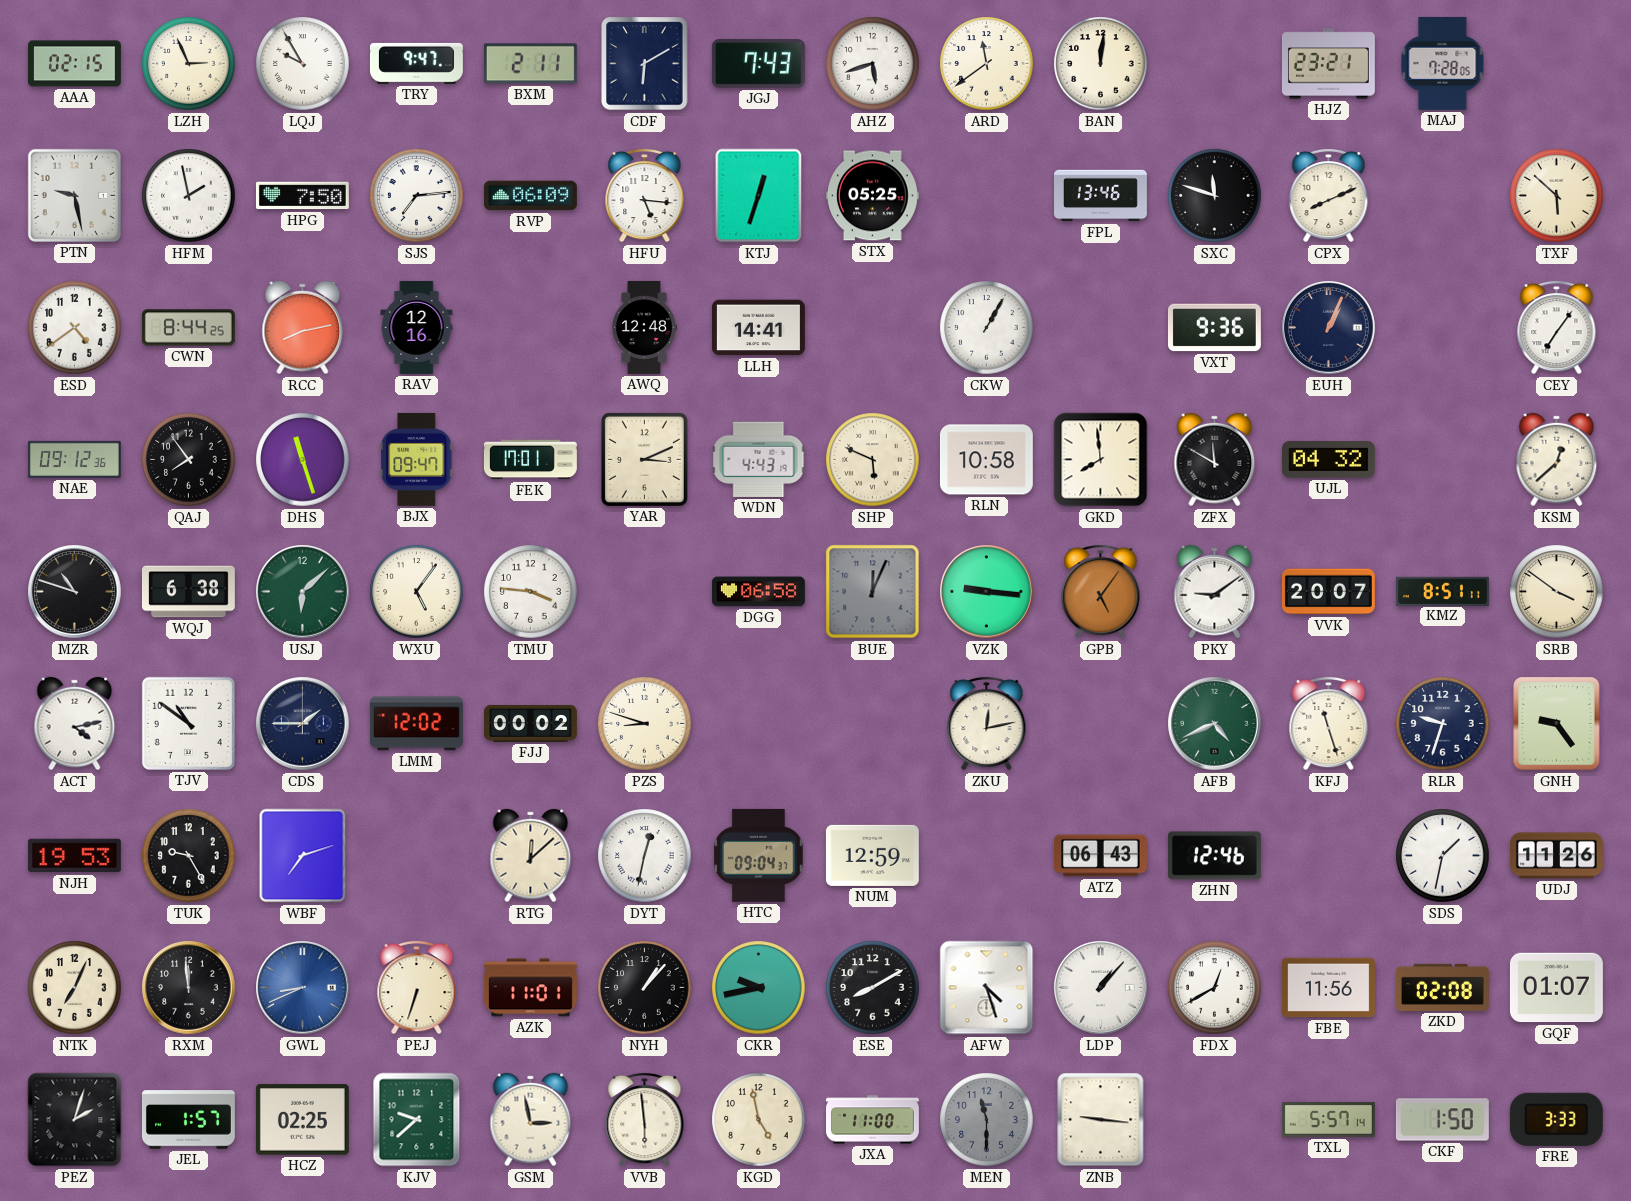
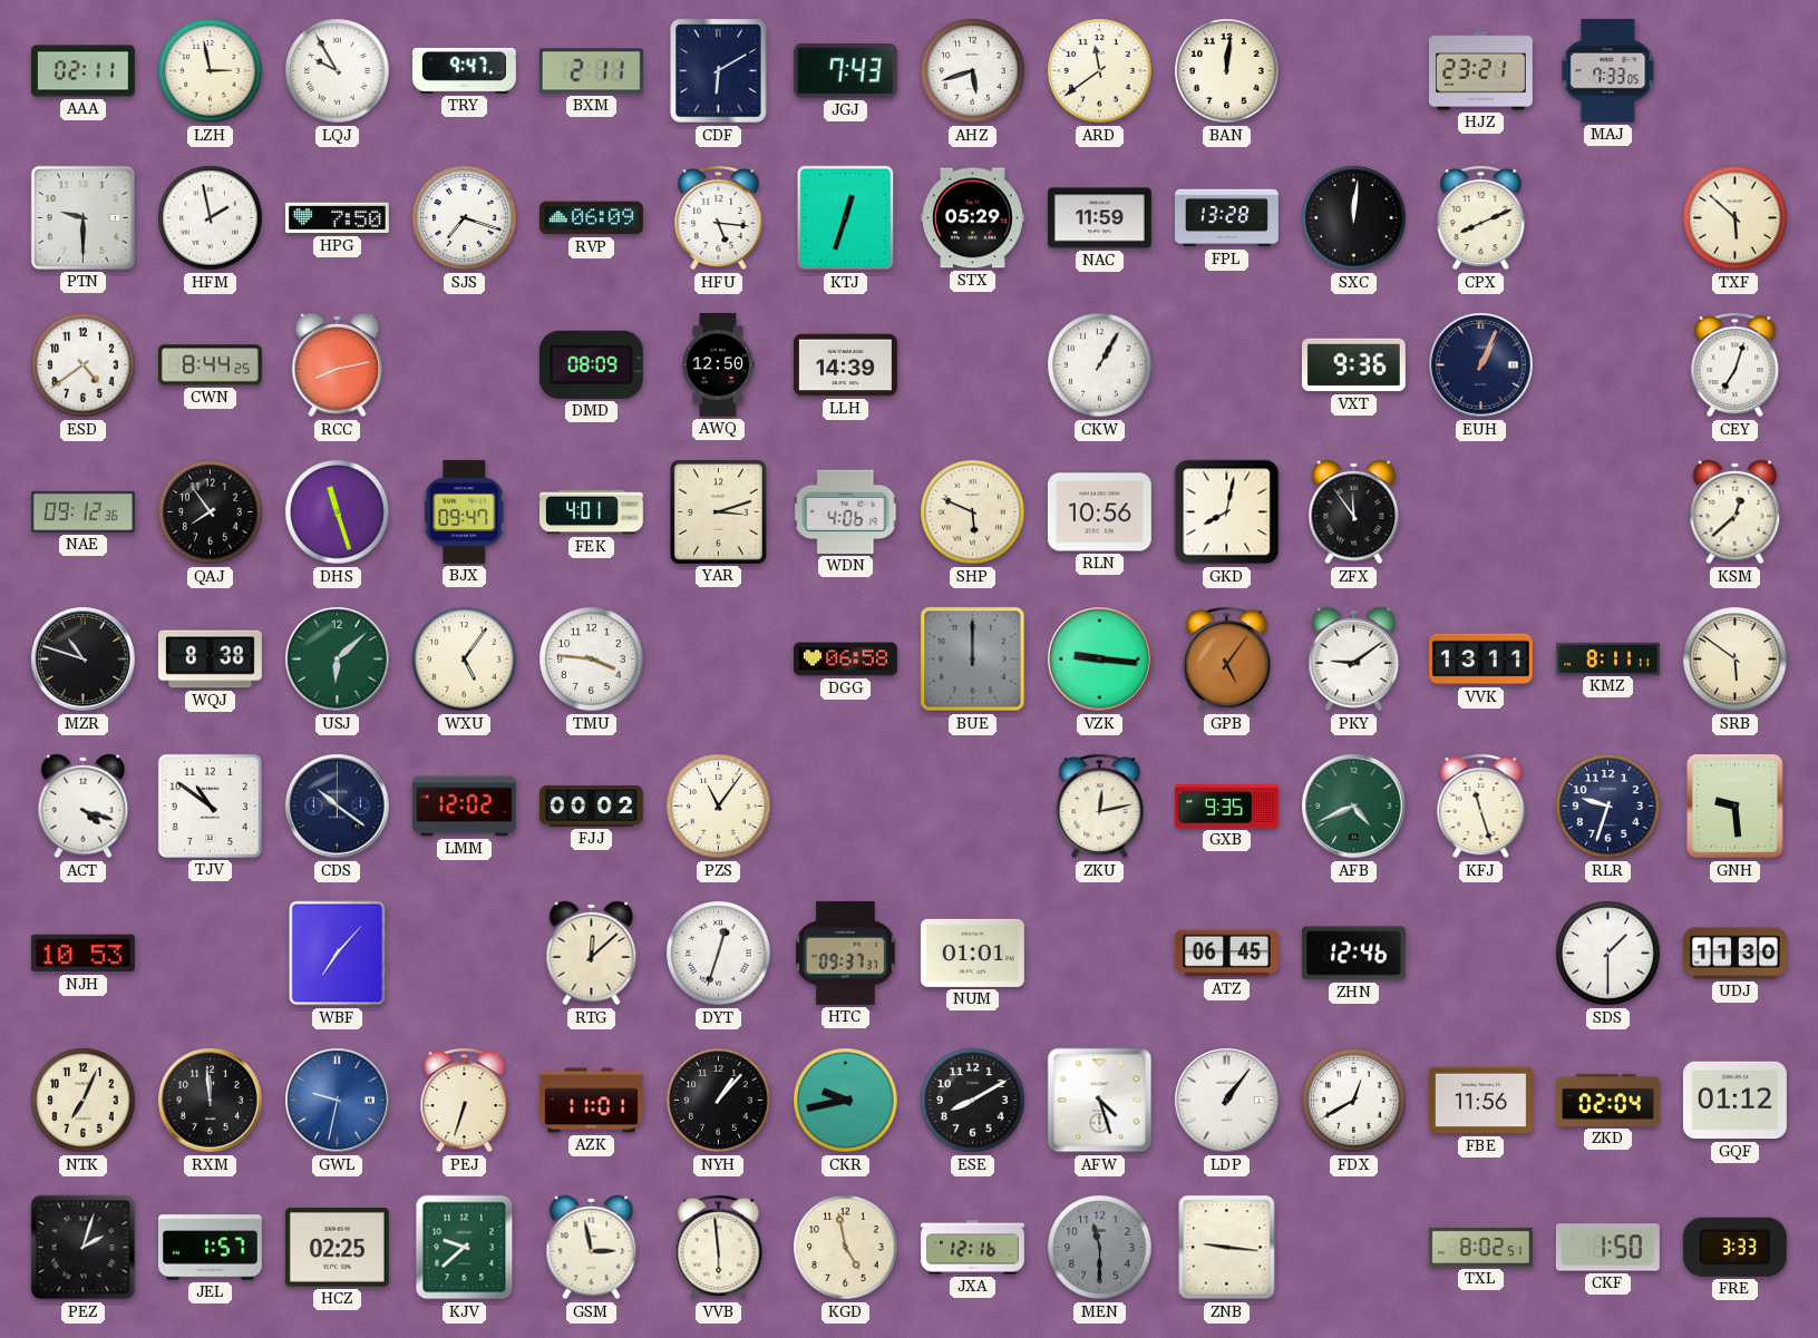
AAA: 02:15 -> 02:11 (82, 71)
LZH: 2:56 -> 2:58 (211, 71)
MAJ: 7:28 -> 7:33 (1608, 70)
PTN: 9:28 -> 9:30 (82, 217)
SJS: 7:14 -> 7:18 (465, 218)
STX: 05:25 -> 05:29 (972, 218)
NAC: none -> 11:59 (1099, 218)
FPL: 13:46 -> 13:28 (1227, 218)
SXC: 11:48 -> 12:01 (1354, 218)
RAV: 12:16 -> none (417, 327)
DMD: none -> 08:09 (591, 364)
AWQ: 12:48 -> 12:50 (718, 364)
LLH: 14:41 -> 14:39 (845, 365)
CEY: 7:06 -> 7:03 (1736, 364)
FEK: 17:01 -> 4:01 (591, 512)
YAR: 3:11 -> 3:12 (718, 511)
WDN: 4:43 -> 4:06 (846, 511)
RLN: 10:58 -> 10:56 (1099, 512)
GKD: 7:59 -> 8:02 (1227, 512)
ZFX: 11:50 -> 11:54 (1354, 512)
UJL: 04:32 -> none (1328, 460)
WQJ: 6:38 -> 8:38 (210, 660)
BUE: 12:04 -> 12:00 (973, 660)
VVK: 20:07 -> 13:11 (1480, 660)
KMZ: 8:51 -> 8:11 (1607, 658)
SRB: 3:51 -> 5:51 (1736, 660)
ACT: 4:13 -> 4:18 (84, 807)
CDS: 1:45 -> 10:21 (338, 807)
PZS: 8:48 -> 11:06 (719, 807)
GXB: none -> 9:35 (1226, 807)
GNH: 9:24 -> 9:29 (1736, 807)
NJH: 19:53 -> 10:53 (82, 954)
TUK: 9:25 -> none (189, 856)
WBF: 7:12 -> 7:07 (338, 954)
DYT: 12:32 -> 12:33 (719, 954)
HTC: 09:04 -> 09:37 (846, 953)
NUM: 12:59 -> 01:01 (972, 953)
ATZ: 06:43 -> 06:45 (1227, 954)
SDS: 1:32 -> 1:30 (1608, 954)
UDJ: 11:26 -> 11:30 (1736, 954)
GWL: 8:41 -> 9:32 (338, 1101)
LDP: 1:07 -> 1:06 (1227, 1101)
ZKD: 02:08 -> 02:04 (1607, 1100)
GQF: 01:07 -> 01:12 (1734, 1101)
JXA: 11:00 -> 12:16 (973, 1248)
TXL: 5:57 -> 8:02 (1480, 1248)
